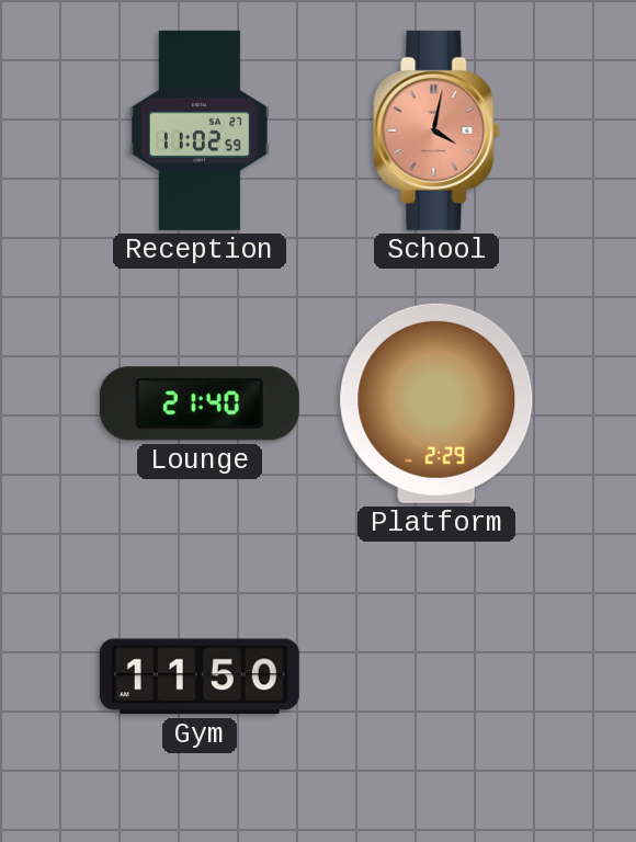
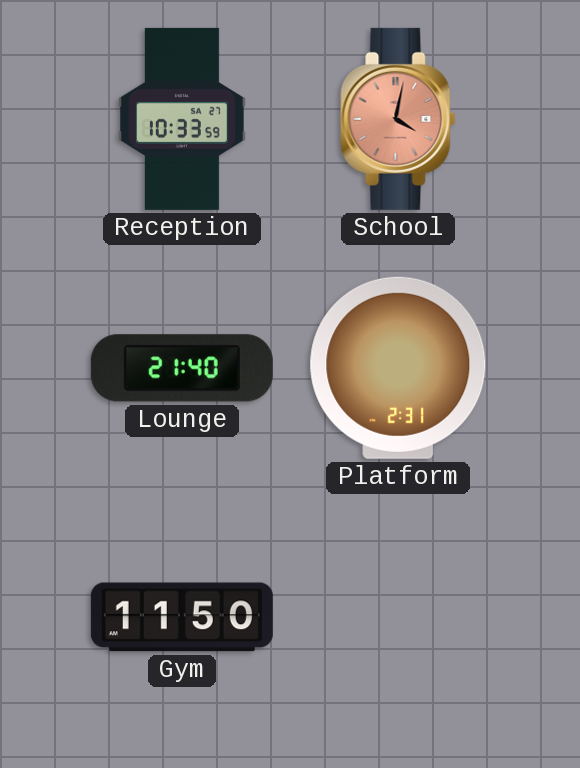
Reception: 11:02 -> 10:33 (182, 119)
Platform: 2:29 -> 2:31 (398, 368)
